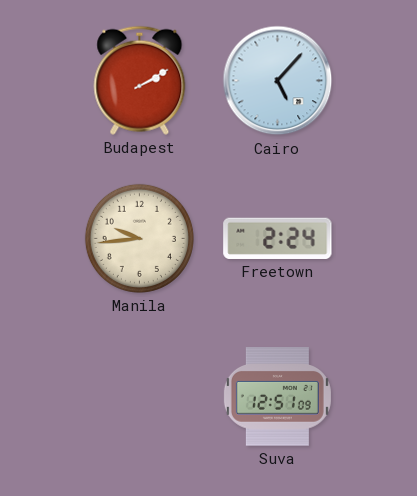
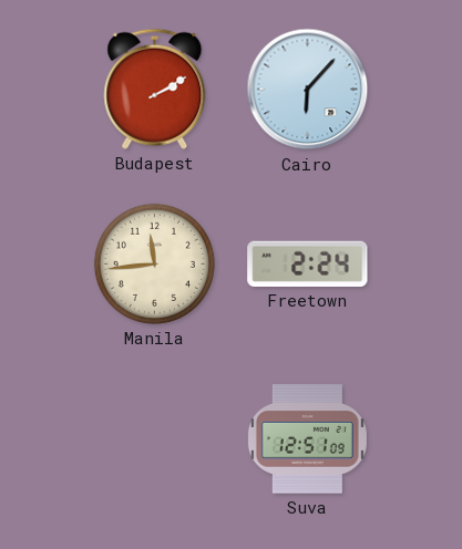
Cairo: 5:07 -> 6:07 (308, 90)
Manila: 9:44 -> 11:44 (154, 263)
